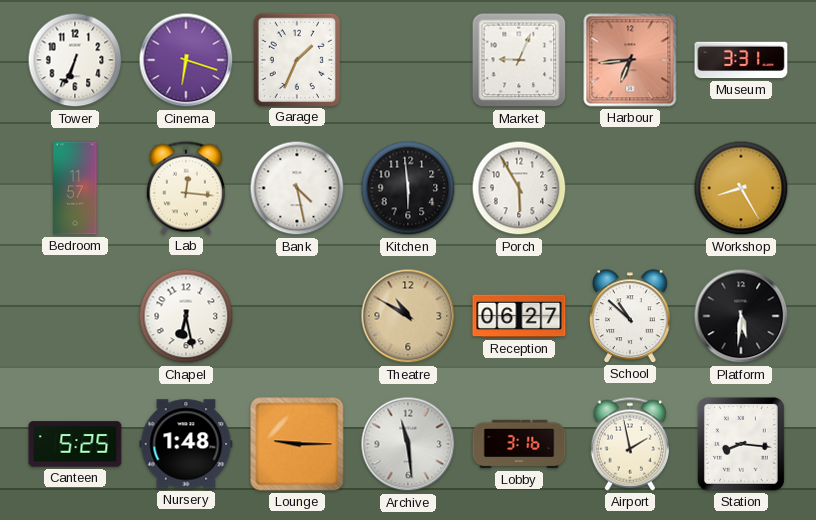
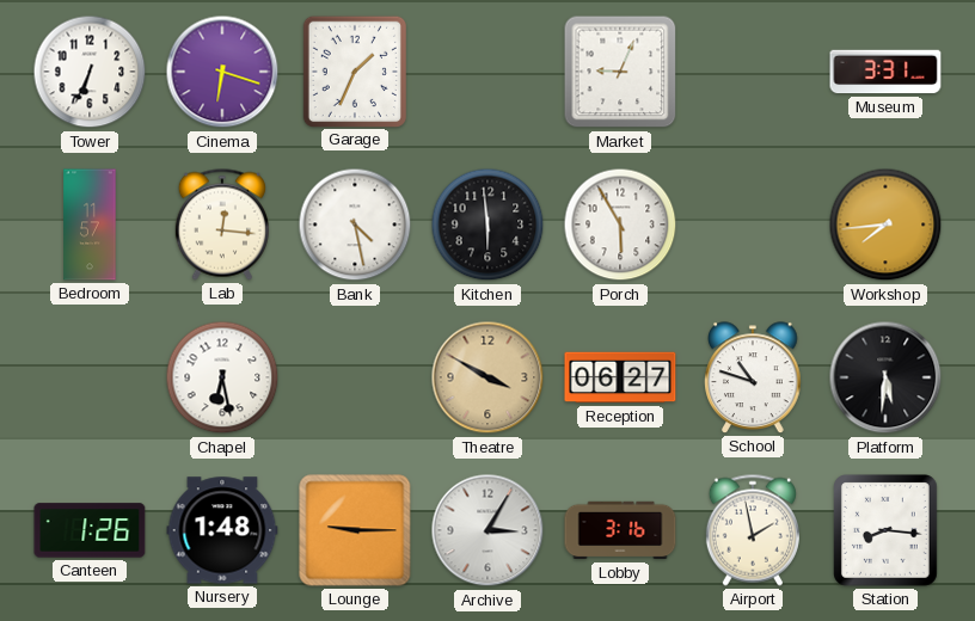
Harbour: 6:44 -> none (630, 60)
Workshop: 8:25 -> 7:44 (885, 225)
Theatre: 10:50 -> 3:50 (487, 377)
School: 10:52 -> 10:48 (753, 377)
Canteen: 5:25 -> 1:26 (90, 530)
Archive: 11:29 -> 3:05 (487, 530)
